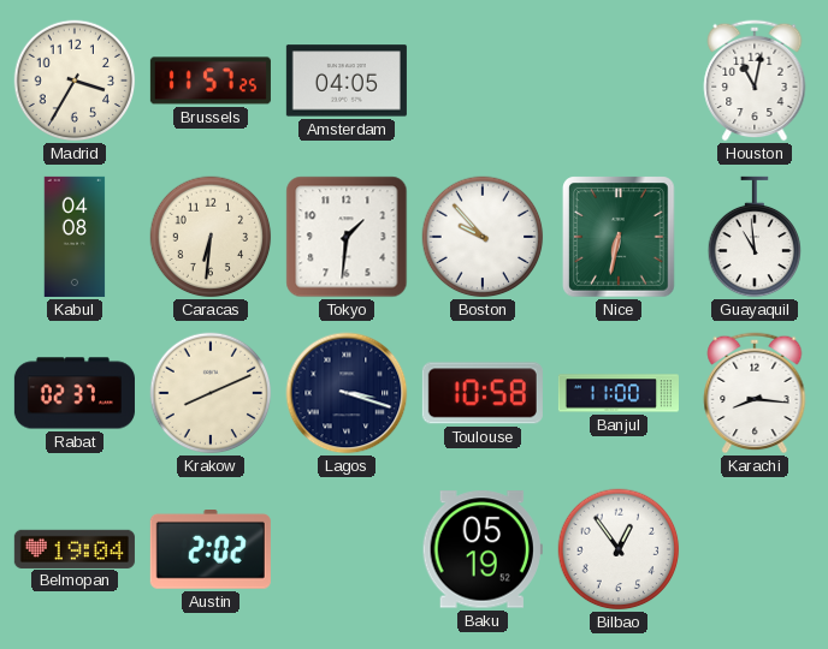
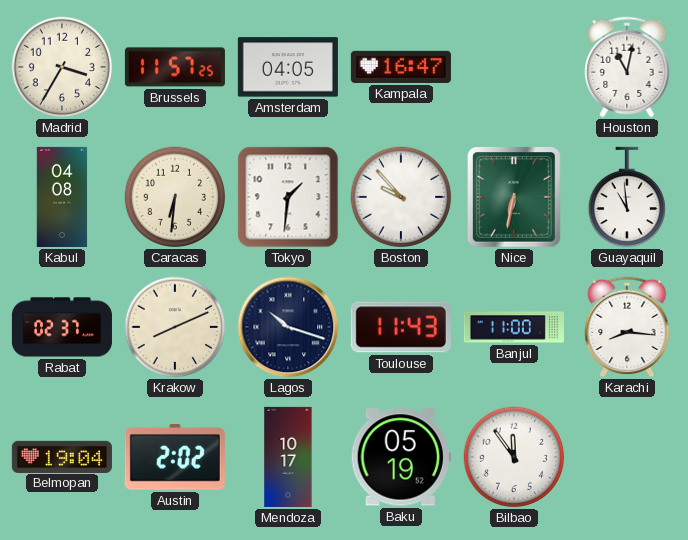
Kampala: none -> 16:47 (401, 67)
Lagos: 3:18 -> 10:18 (288, 327)
Toulouse: 10:58 -> 11:43 (401, 327)
Mendoza: none -> 10:17 (288, 457)
Bilbao: 12:54 -> 11:54 (514, 457)
